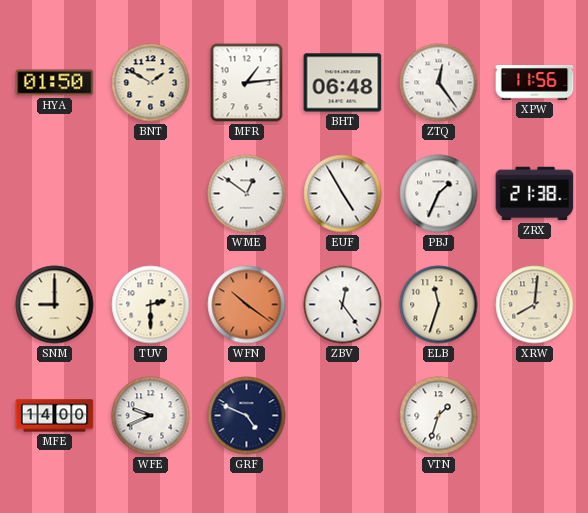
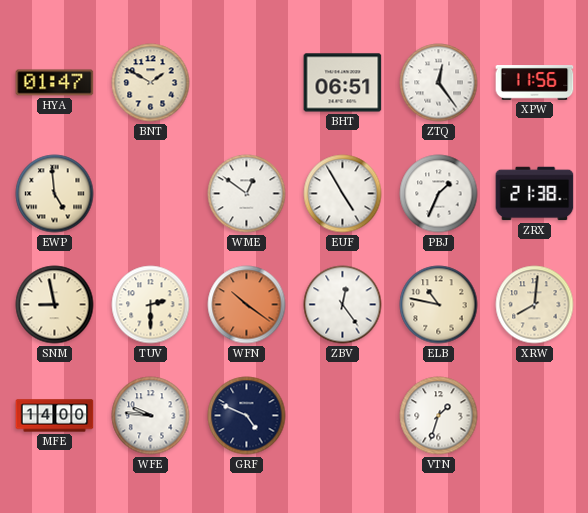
HYA: 01:50 -> 01:47 (55, 83)
MFR: 1:14 -> none (247, 83)
BHT: 06:48 -> 06:51 (343, 83)
EWP: none -> 4:59 (55, 194)
SNM: 9:00 -> 8:58 (55, 305)
ELB: 11:33 -> 10:47 (439, 305)
WFE: 9:41 -> 9:46 (151, 416)
